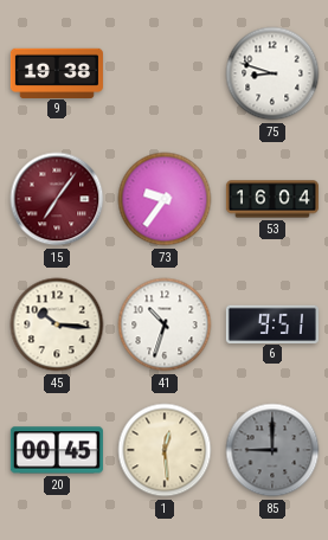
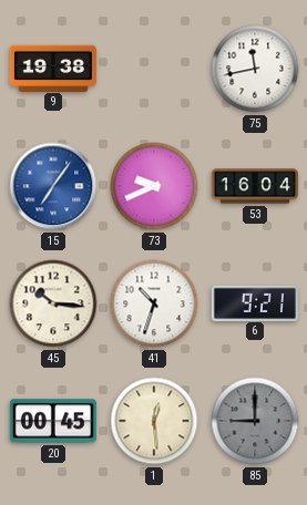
75: 8:48 -> 11:43 (255, 69)
15 dial: burgundy -> blue (53, 186)
73: 9:36 -> 9:41 (154, 186)
6: 9:51 -> 9:21 (255, 302)
